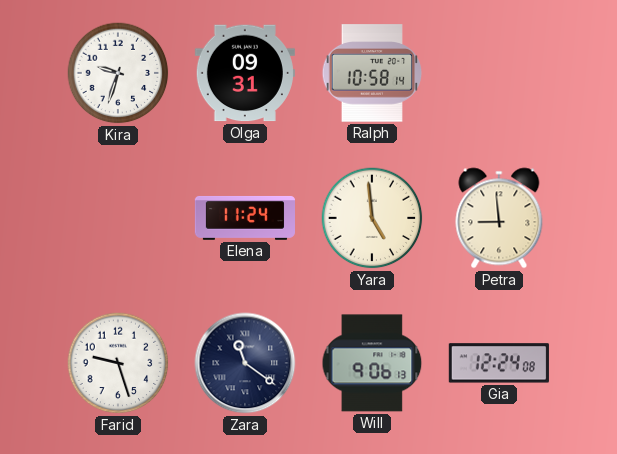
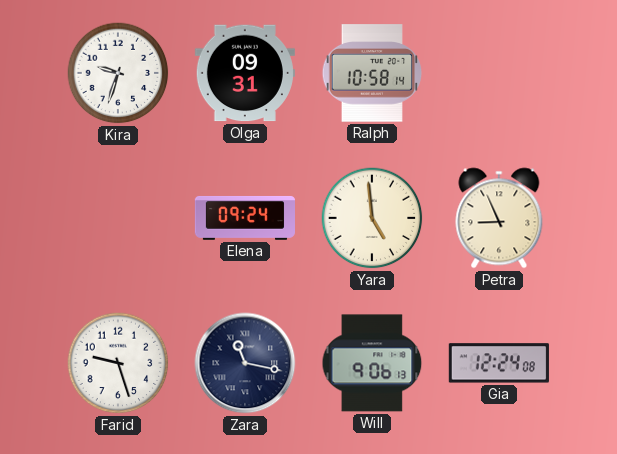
Elena: 11:24 -> 09:24 (244, 218)
Petra: 8:59 -> 8:56 (499, 218)
Zara: 11:21 -> 11:17 (245, 363)
